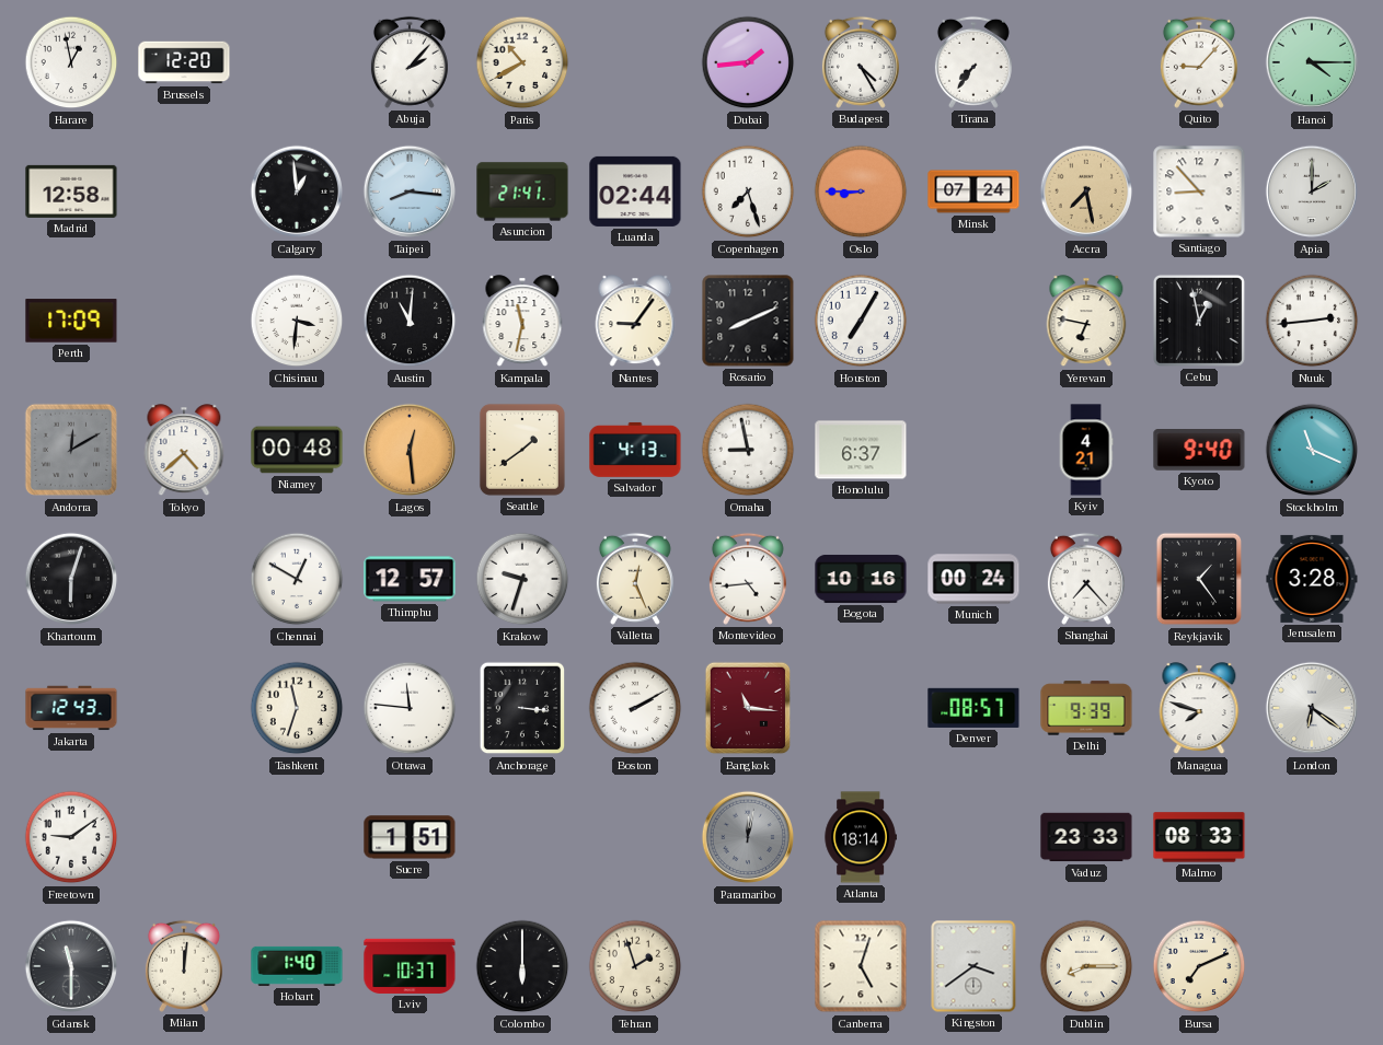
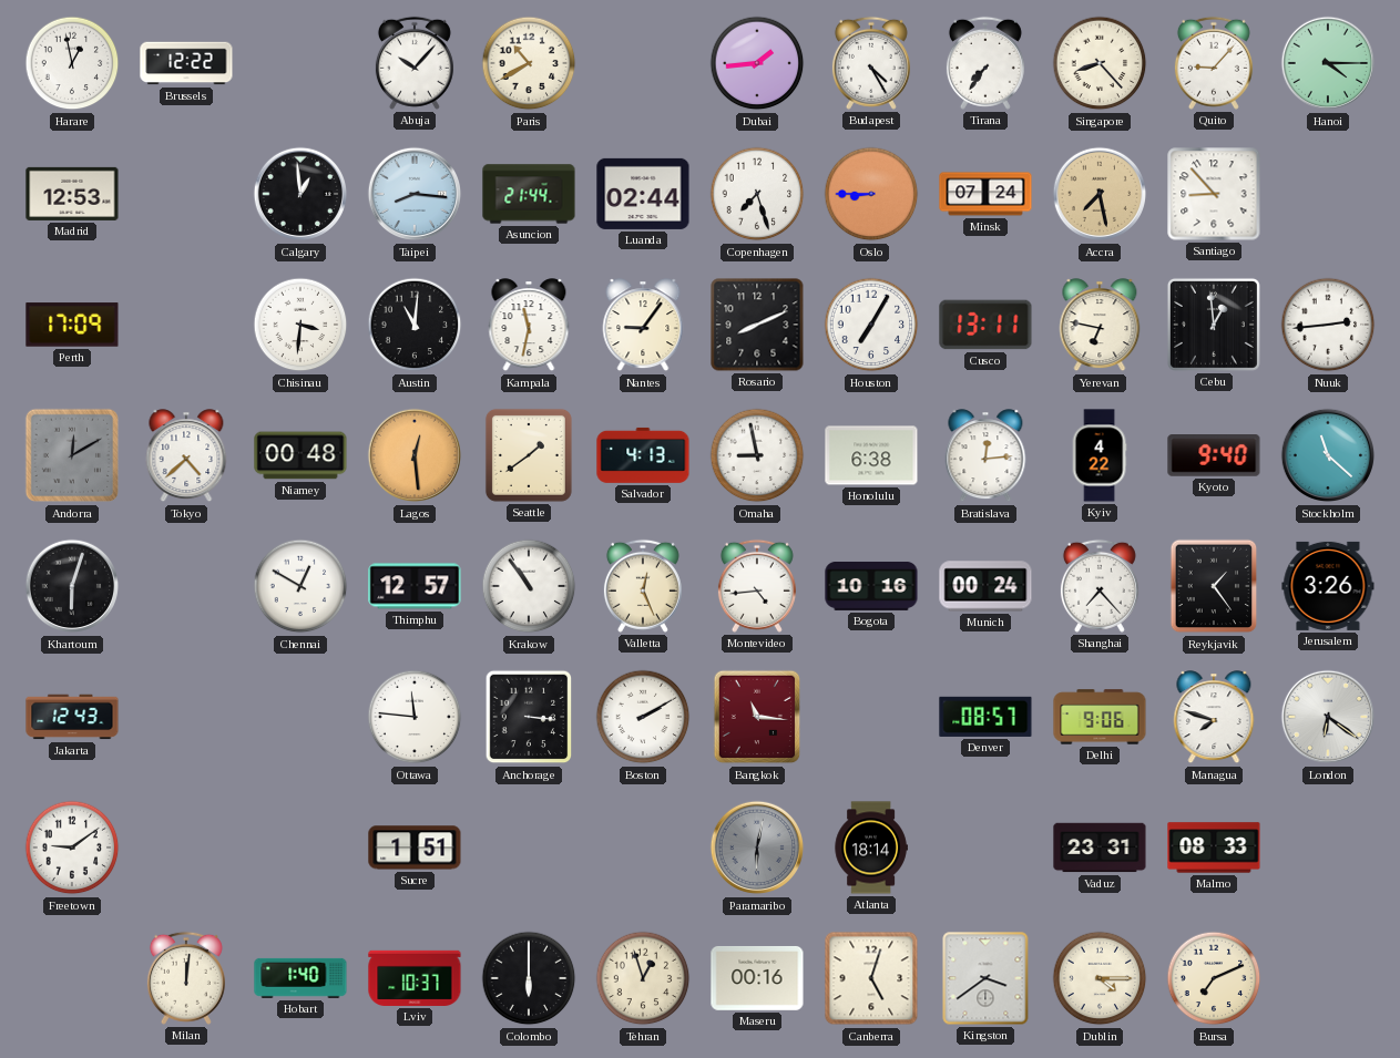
Brussels: 12:20 -> 12:22 (186, 63)
Abuja: 2:07 -> 10:07 (415, 63)
Singapore: none -> 8:23 (1100, 63)
Madrid: 12:58 -> 12:53 (72, 194)
Asuncion: 21:41 -> 21:44 (529, 194)
Apia: 2:00 -> none (1312, 191)
Cusco: none -> 13:11 (985, 325)
Cebu: 12:58 -> 12:59 (1214, 325)
Honolulu: 6:37 -> 6:38 (871, 455)
Bratislava: none -> 12:14 (985, 456)
Kyiv: 4:21 -> 4:22 (1100, 455)
Stockholm: 11:19 -> 11:22 (1328, 455)
Krakow: 9:33 -> 10:54 (529, 586)
Jerusalem: 3:28 -> 3:26 (1328, 586)
Tashkent: 11:33 -> none (297, 708)
Delhi: 9:39 -> 9:06 (1100, 717)
Paramaribo: 12:02 -> 6:02 (757, 848)
Vaduz: 23:33 -> 23:31 (1100, 848)
Gdansk: 11:30 -> none (71, 966)
Tehran: 1:57 -> 12:57 (643, 978)
Maseru: none -> 00:16 (757, 978)
Dublin: 8:15 -> 4:15 (1100, 978)
